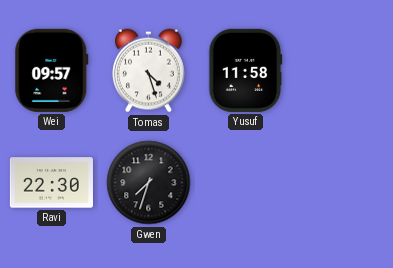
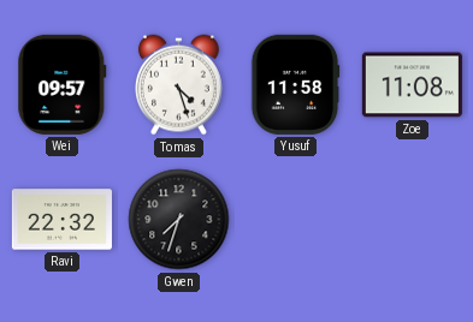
Zoe: none -> 11:08 (412, 85)
Ravi: 22:30 -> 22:32 (61, 220)
